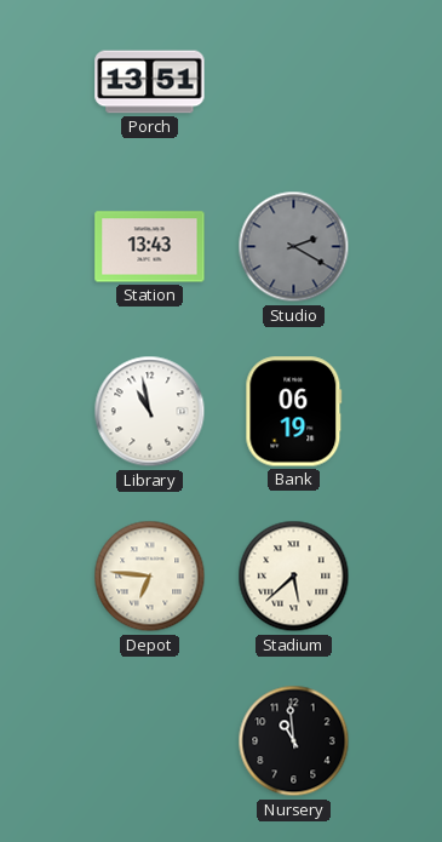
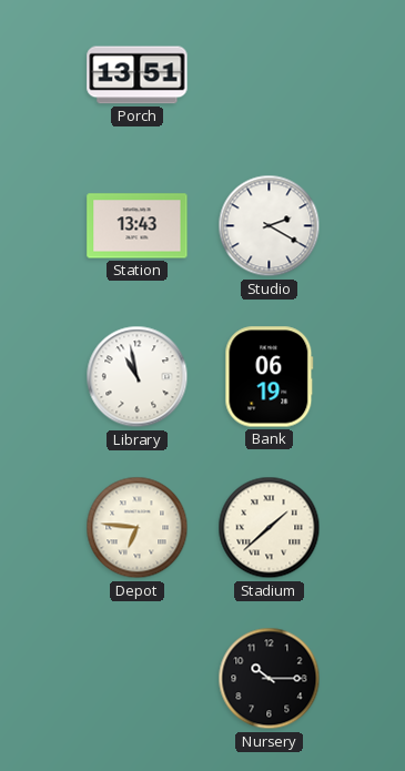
Studio dial: grey -> white (270, 226)
Stadium: 5:38 -> 1:38 (270, 528)
Nursery: 10:59 -> 10:15 (270, 679)
